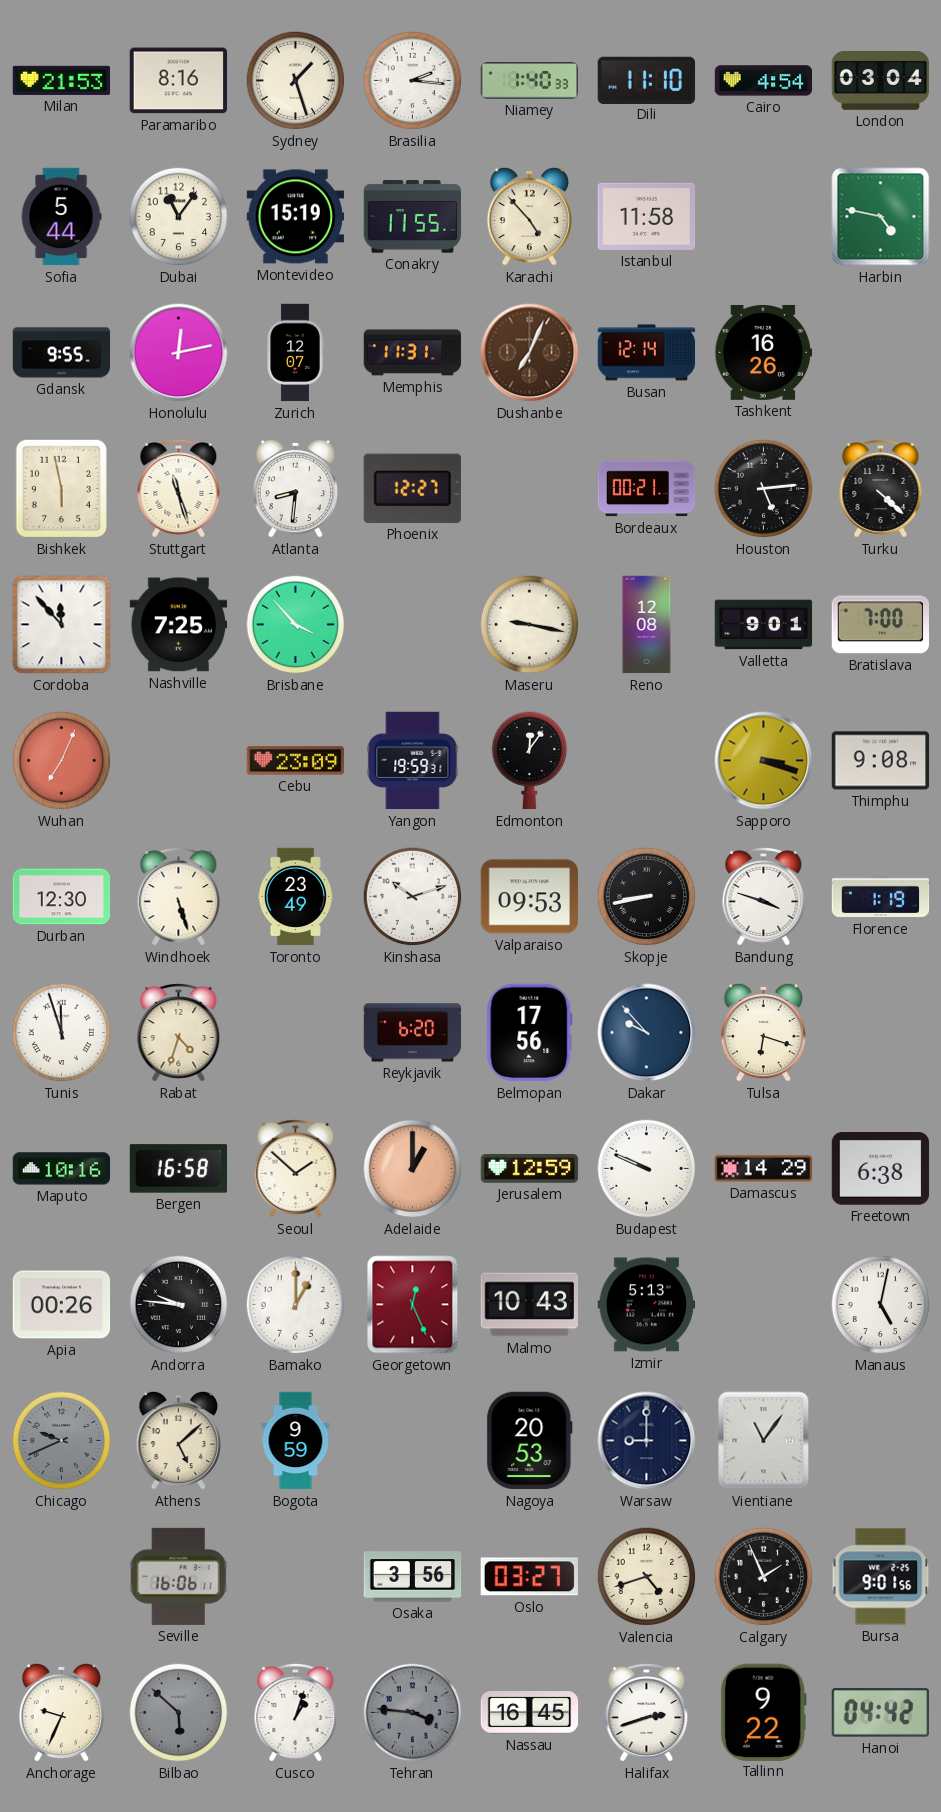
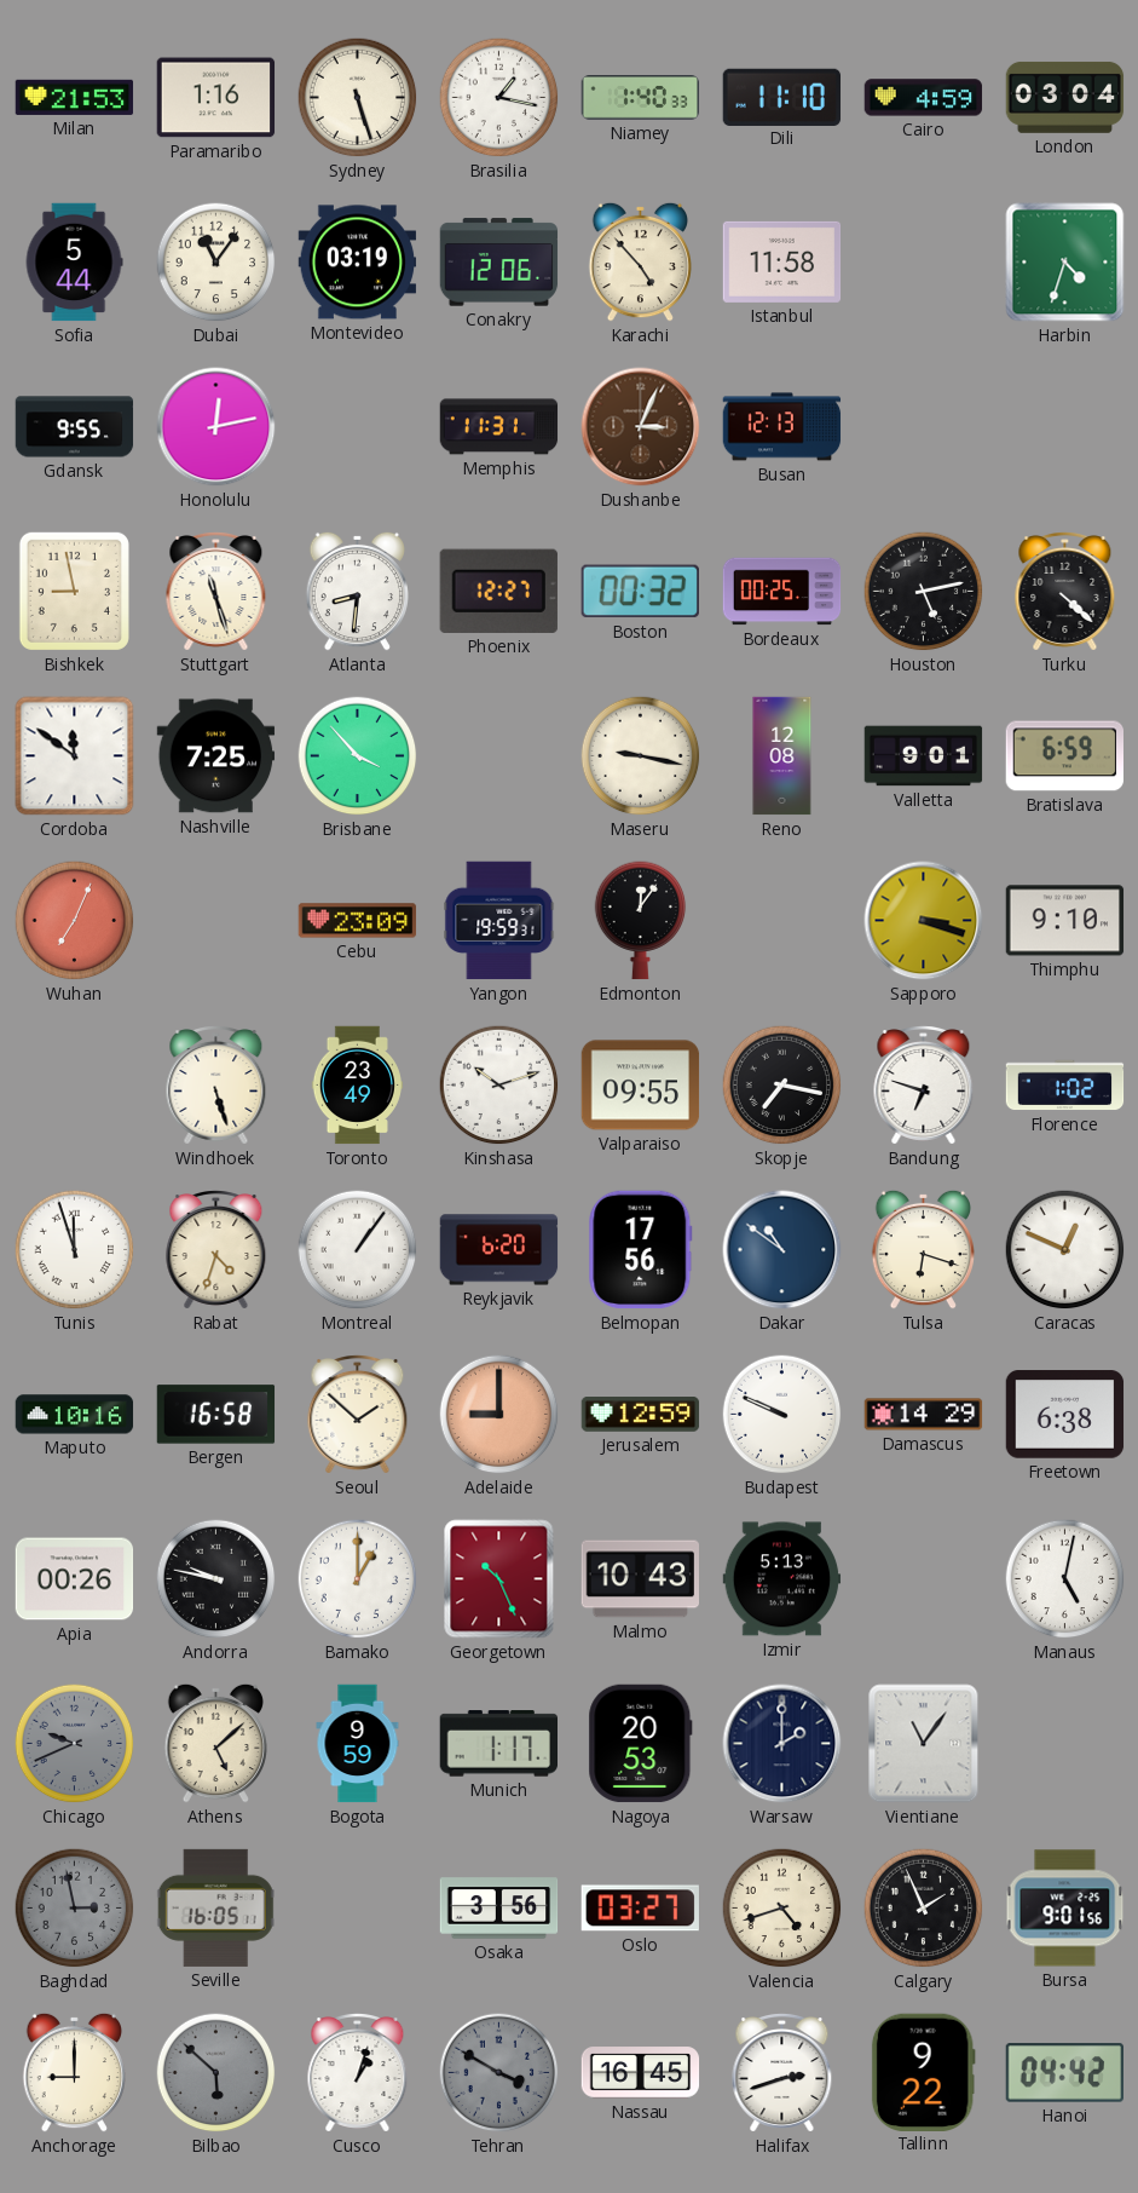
Paramaribo: 8:16 -> 1:16 (216, 98)
Sydney: 1:27 -> 5:27 (358, 98)
Brasilia: 2:16 -> 1:17 (499, 98)
Cairo: 4:54 -> 4:59 (924, 98)
Montevideo: 15:19 -> 03:19 (358, 263)
Conakry: 11:55 -> 12:06 (499, 263)
Harbin: 4:47 -> 4:33 (1065, 263)
Zurich: 12:07 -> none (295, 353)
Dushanbe: 7:04 -> 3:04 (641, 427)
Busan: 12:14 -> 12:13 (782, 427)
Tashkent: 16:26 -> none (764, 352)
Bishkek: 5:58 -> 8:58 (74, 591)
Boston: none -> 00:32 (640, 592)
Bordeaux: 00:21 -> 00:25 (782, 592)
Houston: 5:14 -> 5:13 (924, 592)
Cordoba: 11:53 -> 11:51 (75, 756)
Bratislava: 7:00 -> 6:59 (1064, 756)
Thimphu: 9:08 -> 9:10 (1065, 921)
Durban: 12:30 -> none (62, 897)
Valparaiso: 09:53 -> 09:55 (641, 1086)
Skopje: 8:43 -> 7:17 (782, 1086)
Bandung: 3:48 -> 6:48 (924, 1086)
Florence: 1:19 -> 1:02 (1065, 1086)
Montreal: none -> 1:06 (358, 1250)
Dakar: 9:53 -> 10:51 (782, 1250)
Caracas: none -> 12:49 (1065, 1250)
Adelaide: 1:00 -> 9:00 (499, 1415)
Andorra: 9:46 -> 9:47 (216, 1579)
Georgetown: 12:26 -> 10:26 (499, 1579)
Munich: none -> 1:17 (498, 1744)
Warsaw: 9:00 -> 2:00 (782, 1744)
Baghdad: none -> 2:58 (75, 1909)
Seville: 16:06 -> 16:05 (215, 1907)
Anchorage: 9:34 -> 9:00 (74, 2072)
Tehran: 3:46 -> 3:50 (499, 2073)
